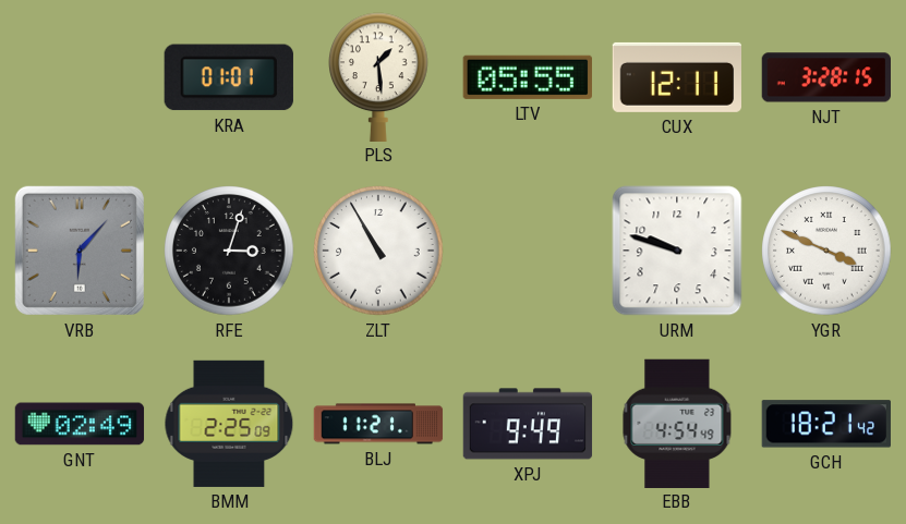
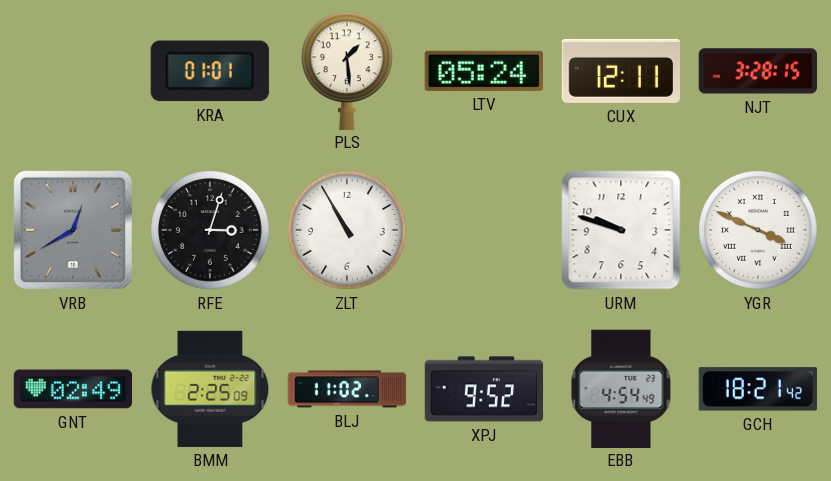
LTV: 05:55 -> 05:24 (484, 71)
VRB: 6:07 -> 12:40 (73, 230)
BLJ: 11:21 -> 11:02 (347, 389)
XPJ: 9:49 -> 9:52 (484, 389)
